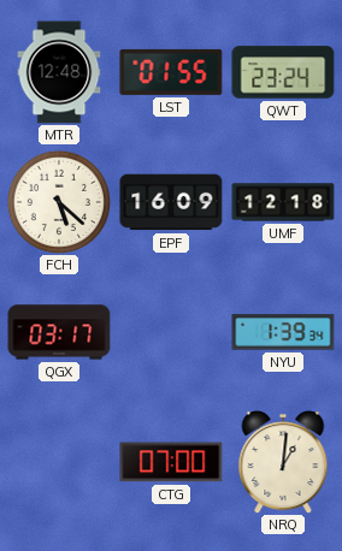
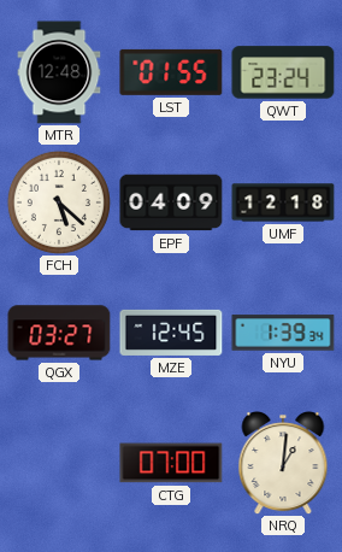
EPF: 16:09 -> 04:09 (171, 202)
QGX: 03:17 -> 03:27 (59, 333)
MZE: none -> 12:45 (171, 333)
